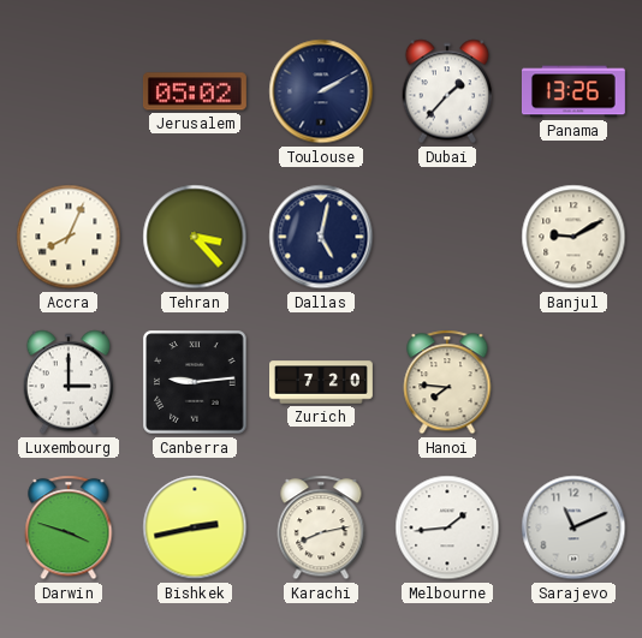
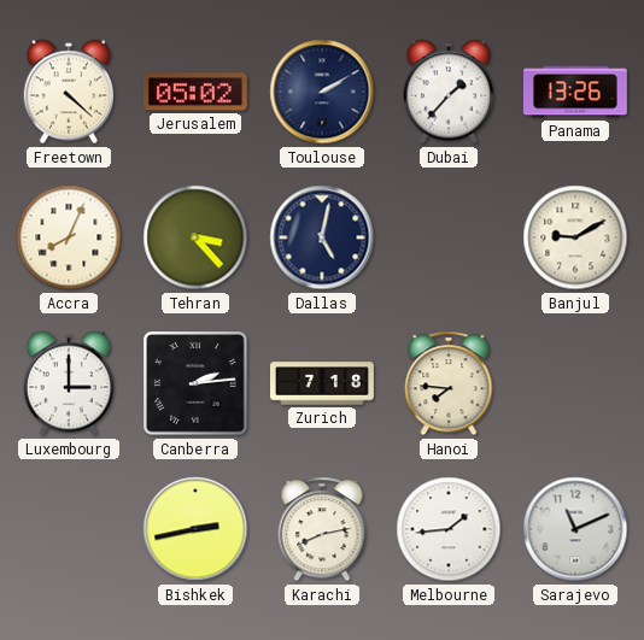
Freetown: none -> 4:22 (69, 92)
Canberra: 9:14 -> 2:14 (195, 383)
Zurich: 7:20 -> 7:18 (323, 383)
Darwin: 3:48 -> none (69, 527)
